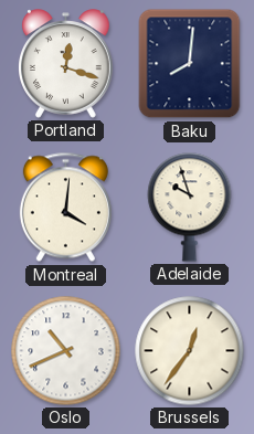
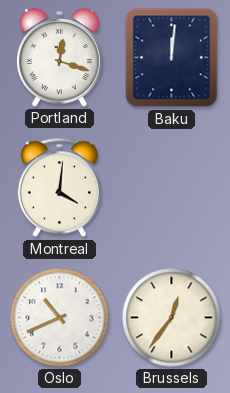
Baku: 8:01 -> 12:01 (172, 58)
Adelaide: 9:57 -> none (190, 208)
